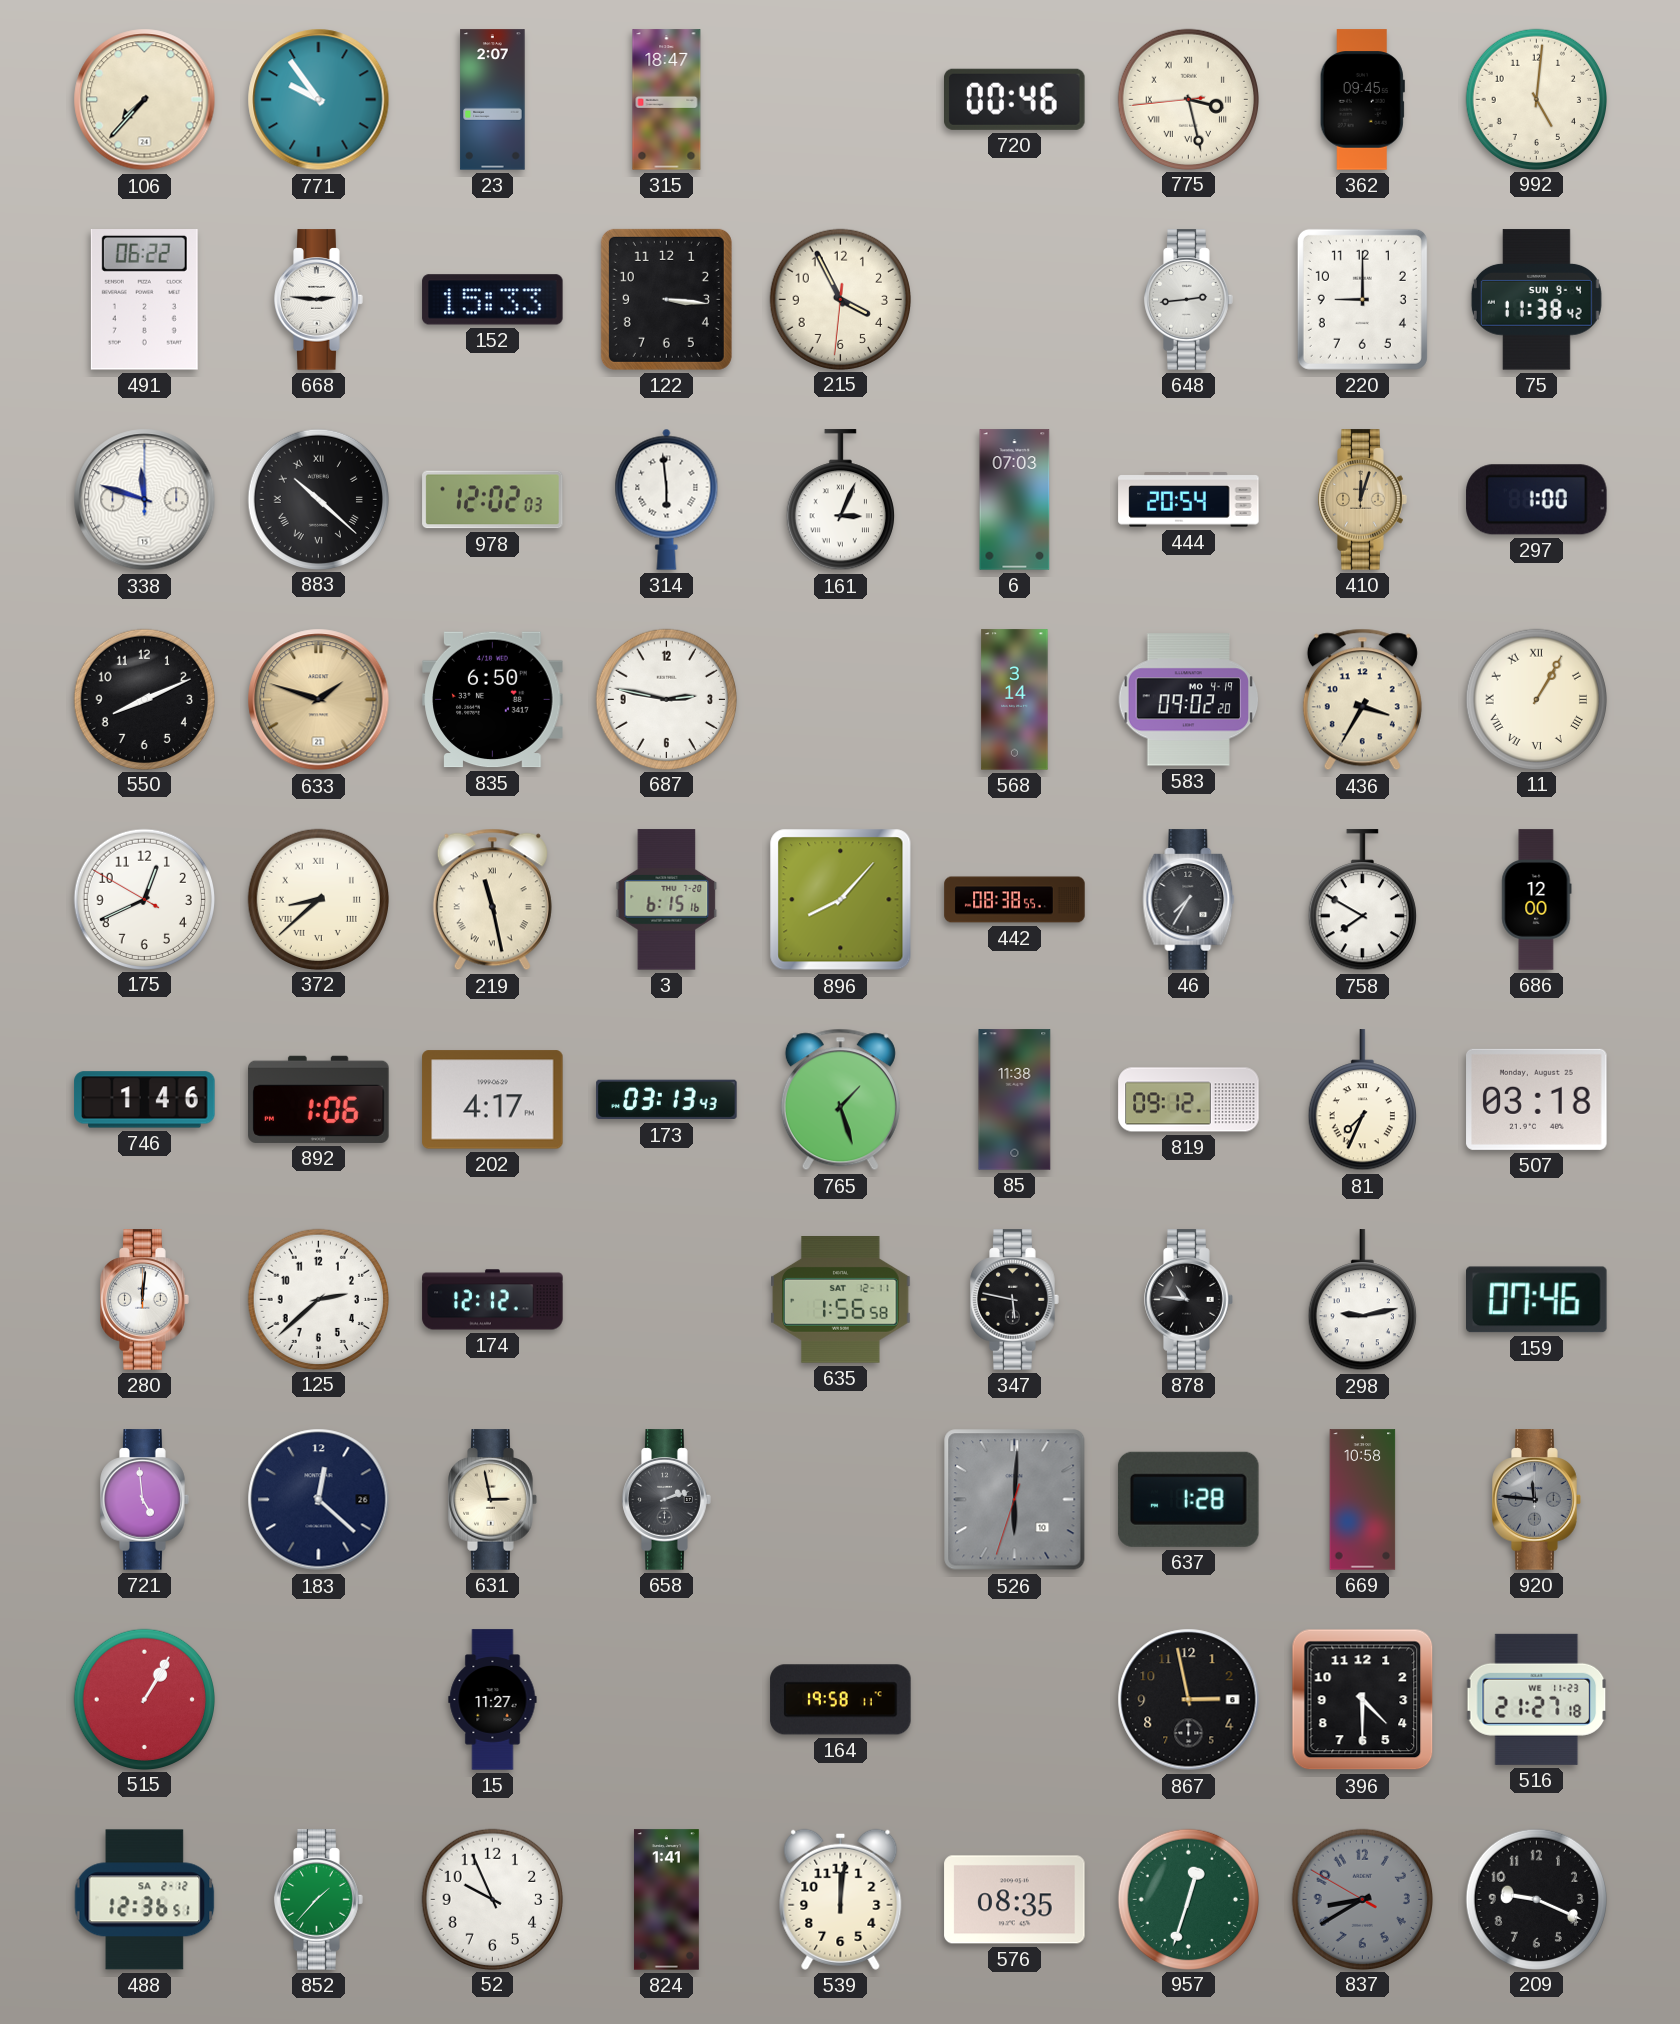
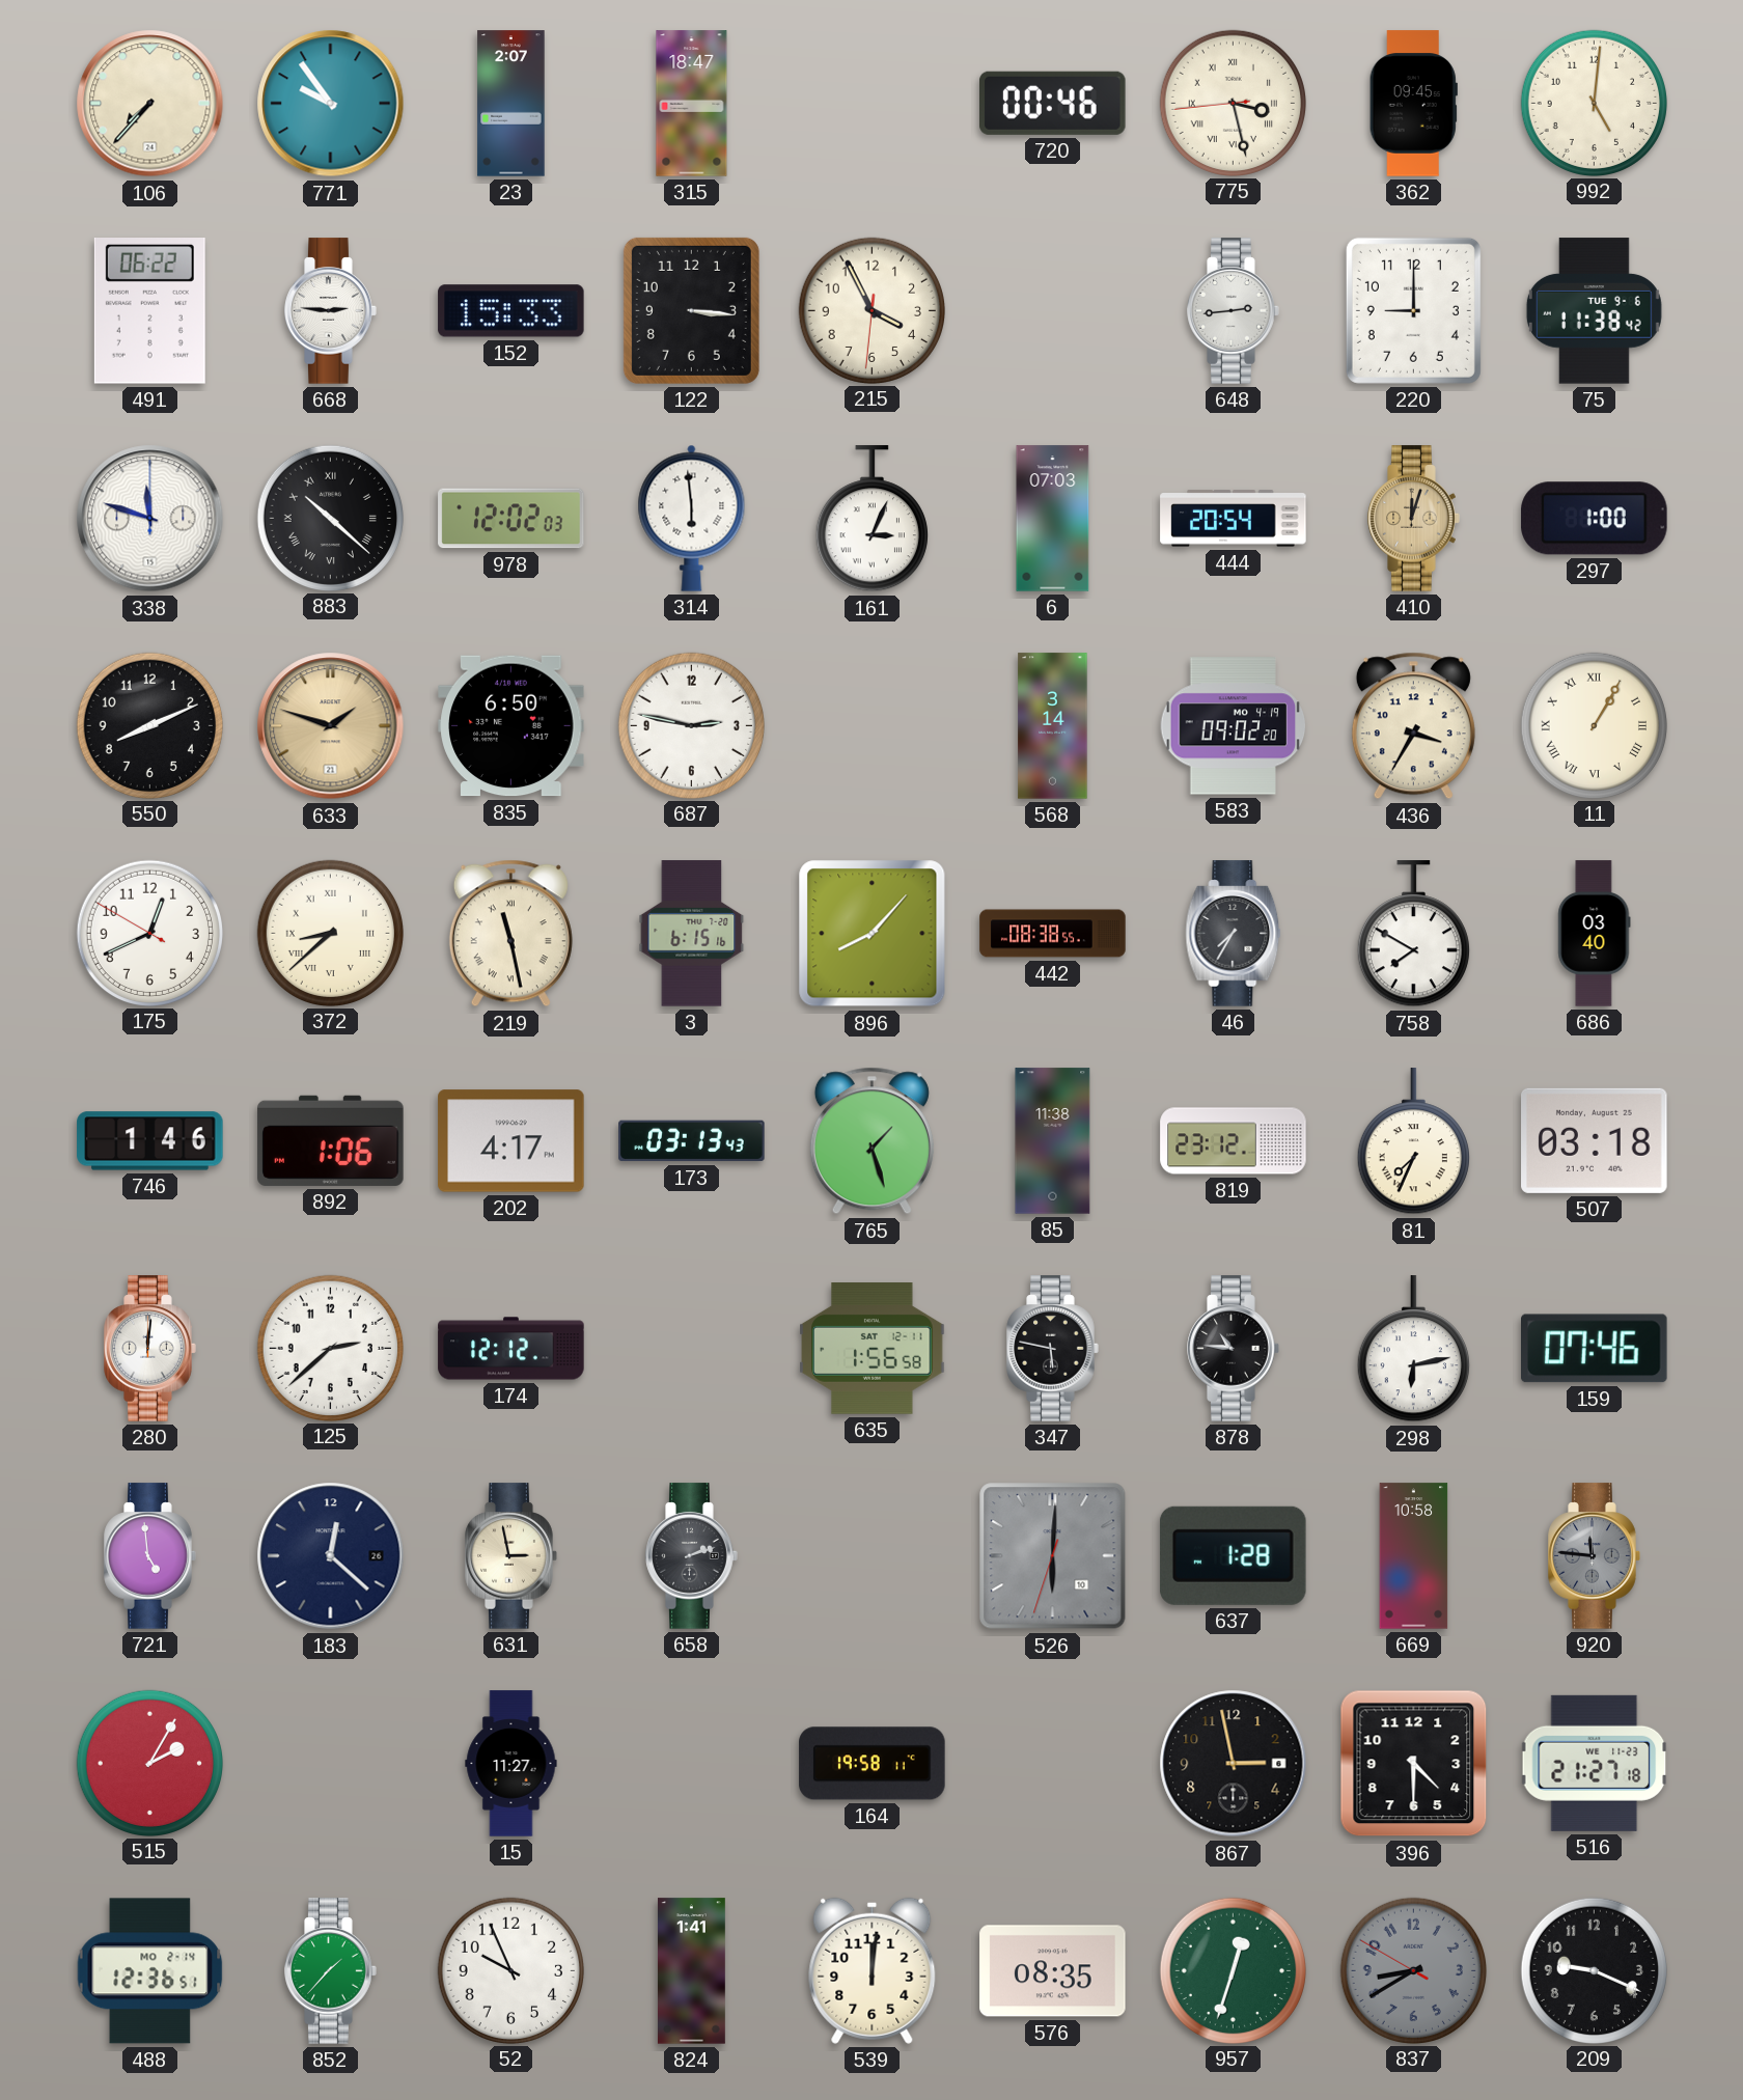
75 date: SUN 9-4 -> TUE 9-6 (1594, 311)
686: 12:00 -> 03:40 (1595, 934)
819: 09:12 -> 23:12 (1234, 1141)
298: 9:13 -> 6:13 (1413, 1349)
515: 1:05 -> 2:05 (149, 1763)
488 date: SA 2-12 -> MO 2-14 (150, 1971)
